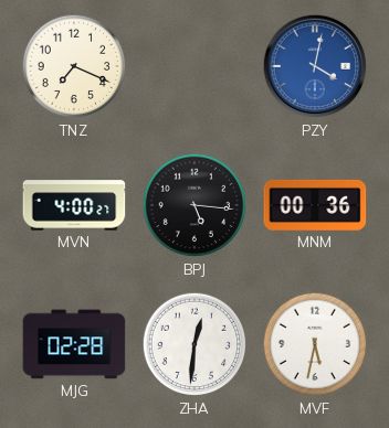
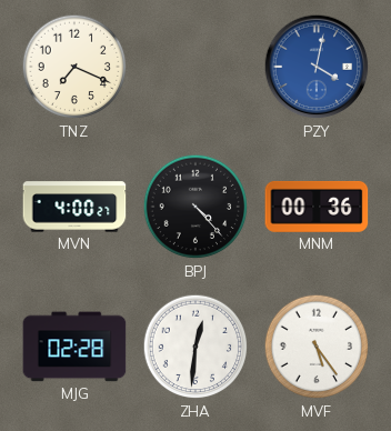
BPJ: 5:16 -> 4:23 (195, 207)
MVF: 5:32 -> 5:24 (317, 347)
